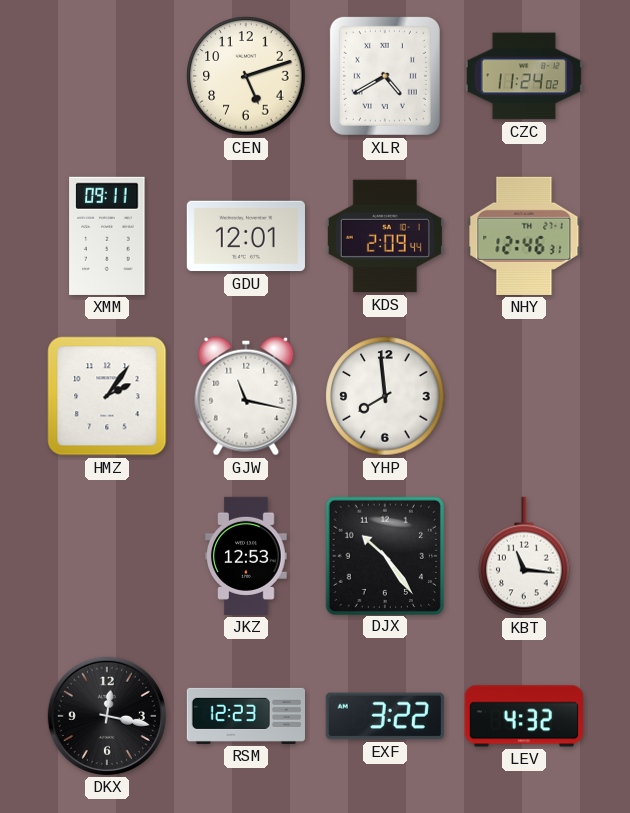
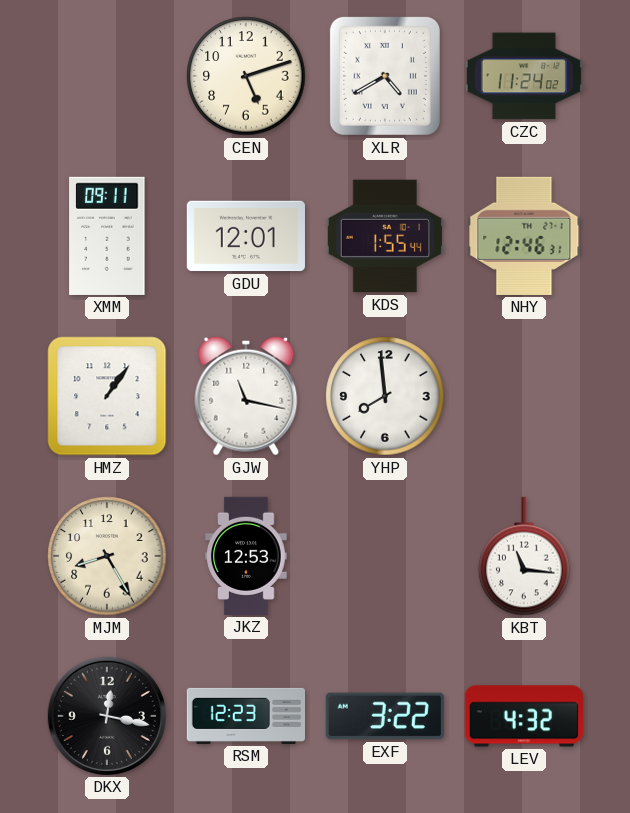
KDS: 2:09 -> 1:55 (385, 236)
HMZ: 2:06 -> 1:06 (107, 396)
MJM: none -> 8:25 (107, 556)
DJX: 10:24 -> none (384, 555)
